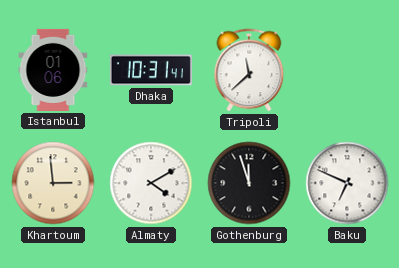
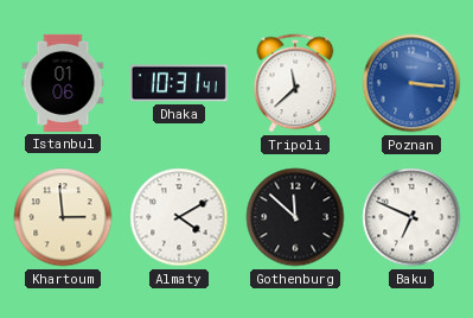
Poznan: none -> 3:16 (411, 83)
Gothenburg: 11:57 -> 11:52 (295, 217)
